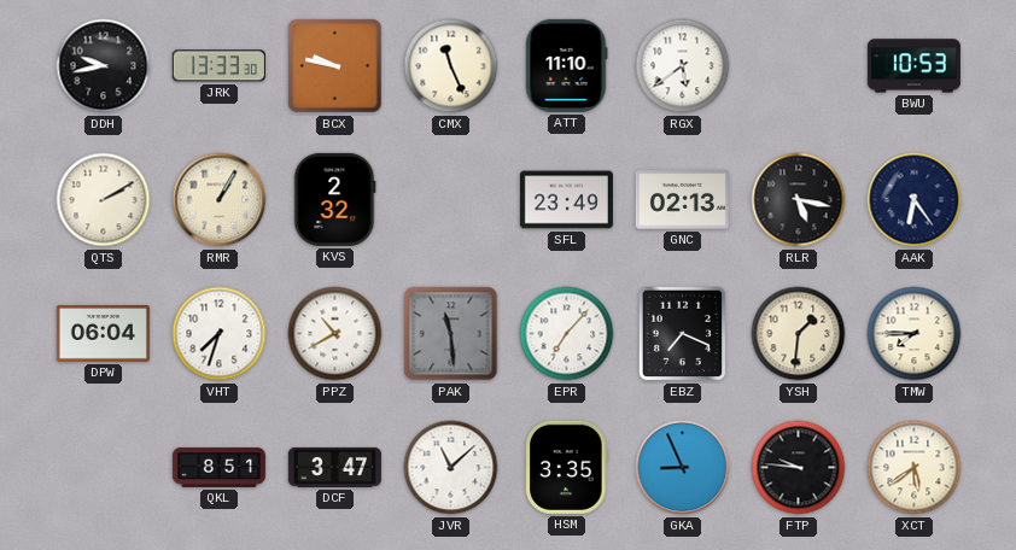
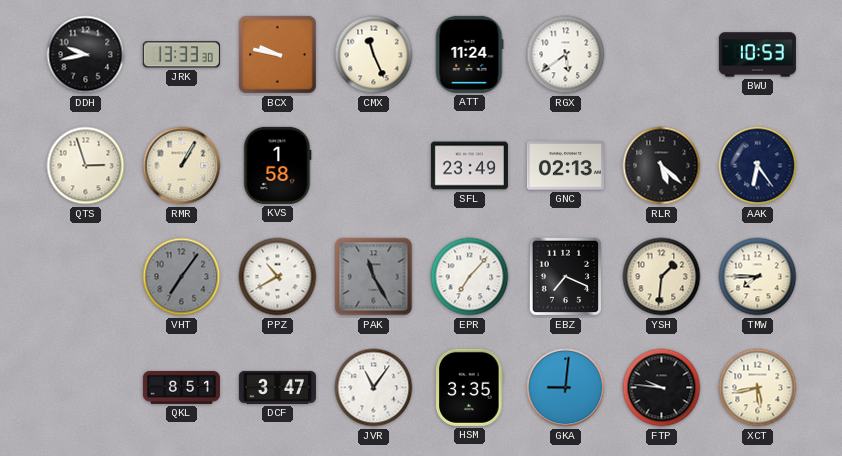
ATT: 11:10 -> 11:24 (469, 54)
QTS: 2:10 -> 2:57 (86, 166)
KVS: 2:32 -> 1:58 (278, 165)
RLR: 5:17 -> 5:22 (662, 166)
DPW: 06:04 -> none (103, 334)
VHT: 7:33 -> 7:06 (182, 277)
VHT dial: white -> grey (182, 277)
PAK: 11:29 -> 11:25 (374, 277)
JVR: 11:08 -> 11:06 (374, 388)
GKA: 8:56 -> 9:01 (566, 388)
XCT: 5:39 -> 5:43 (758, 388)
